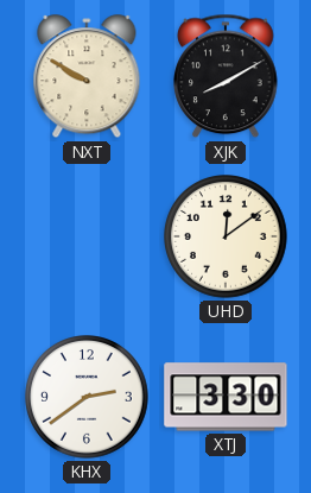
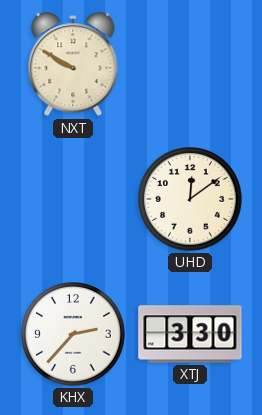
XJK: 8:10 -> none (227, 76)
KHX: 2:39 -> 2:37 (74, 335)
